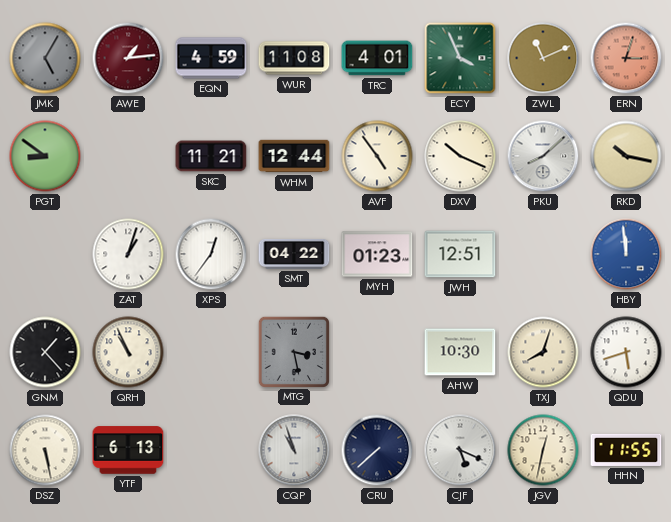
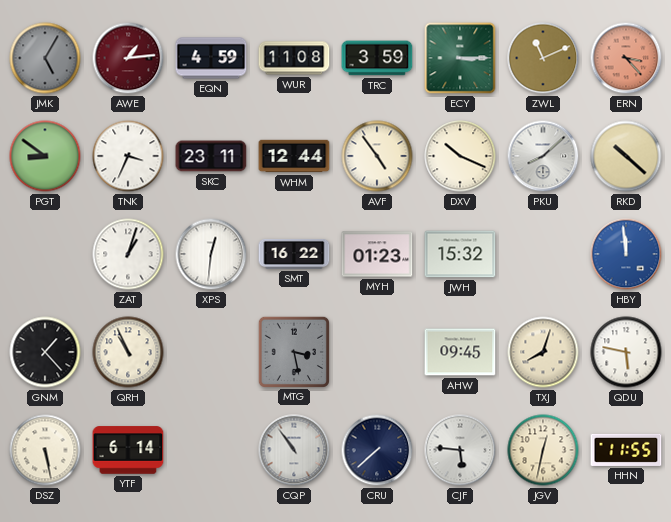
TRC: 4:01 -> 3:59 (377, 58)
ECY: 3:56 -> 3:15 (460, 58)
ERN: 3:03 -> 3:23 (626, 58)
TNK: none -> 3:34 (128, 156)
SKC: 11:21 -> 23:11 (211, 156)
RKD: 10:17 -> 10:22 (626, 156)
XPS: 12:36 -> 12:31 (211, 254)
SMT: 04:22 -> 16:22 (294, 254)
JWH: 12:51 -> 15:32 (460, 254)
AHW: 10:30 -> 09:45 (460, 352)
QDU: 5:42 -> 5:47 (626, 352)
YTF: 6:13 -> 6:14 (128, 450)
CQP: 10:57 -> 10:54 (294, 450)
CJF: 5:19 -> 5:46 (460, 450)
